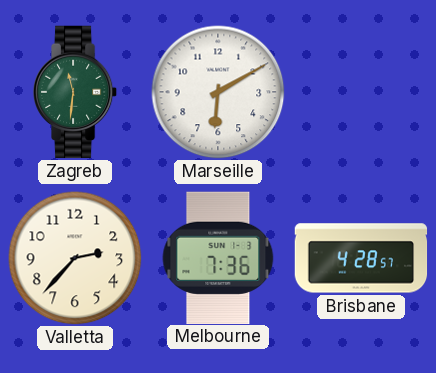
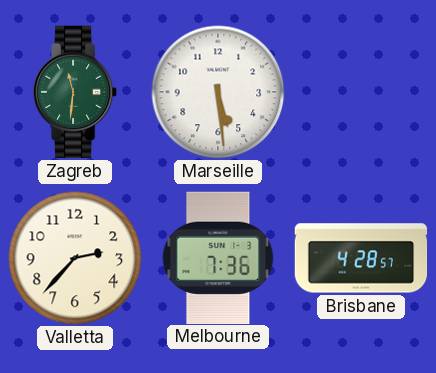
Marseille: 6:10 -> 5:29 (218, 92)
